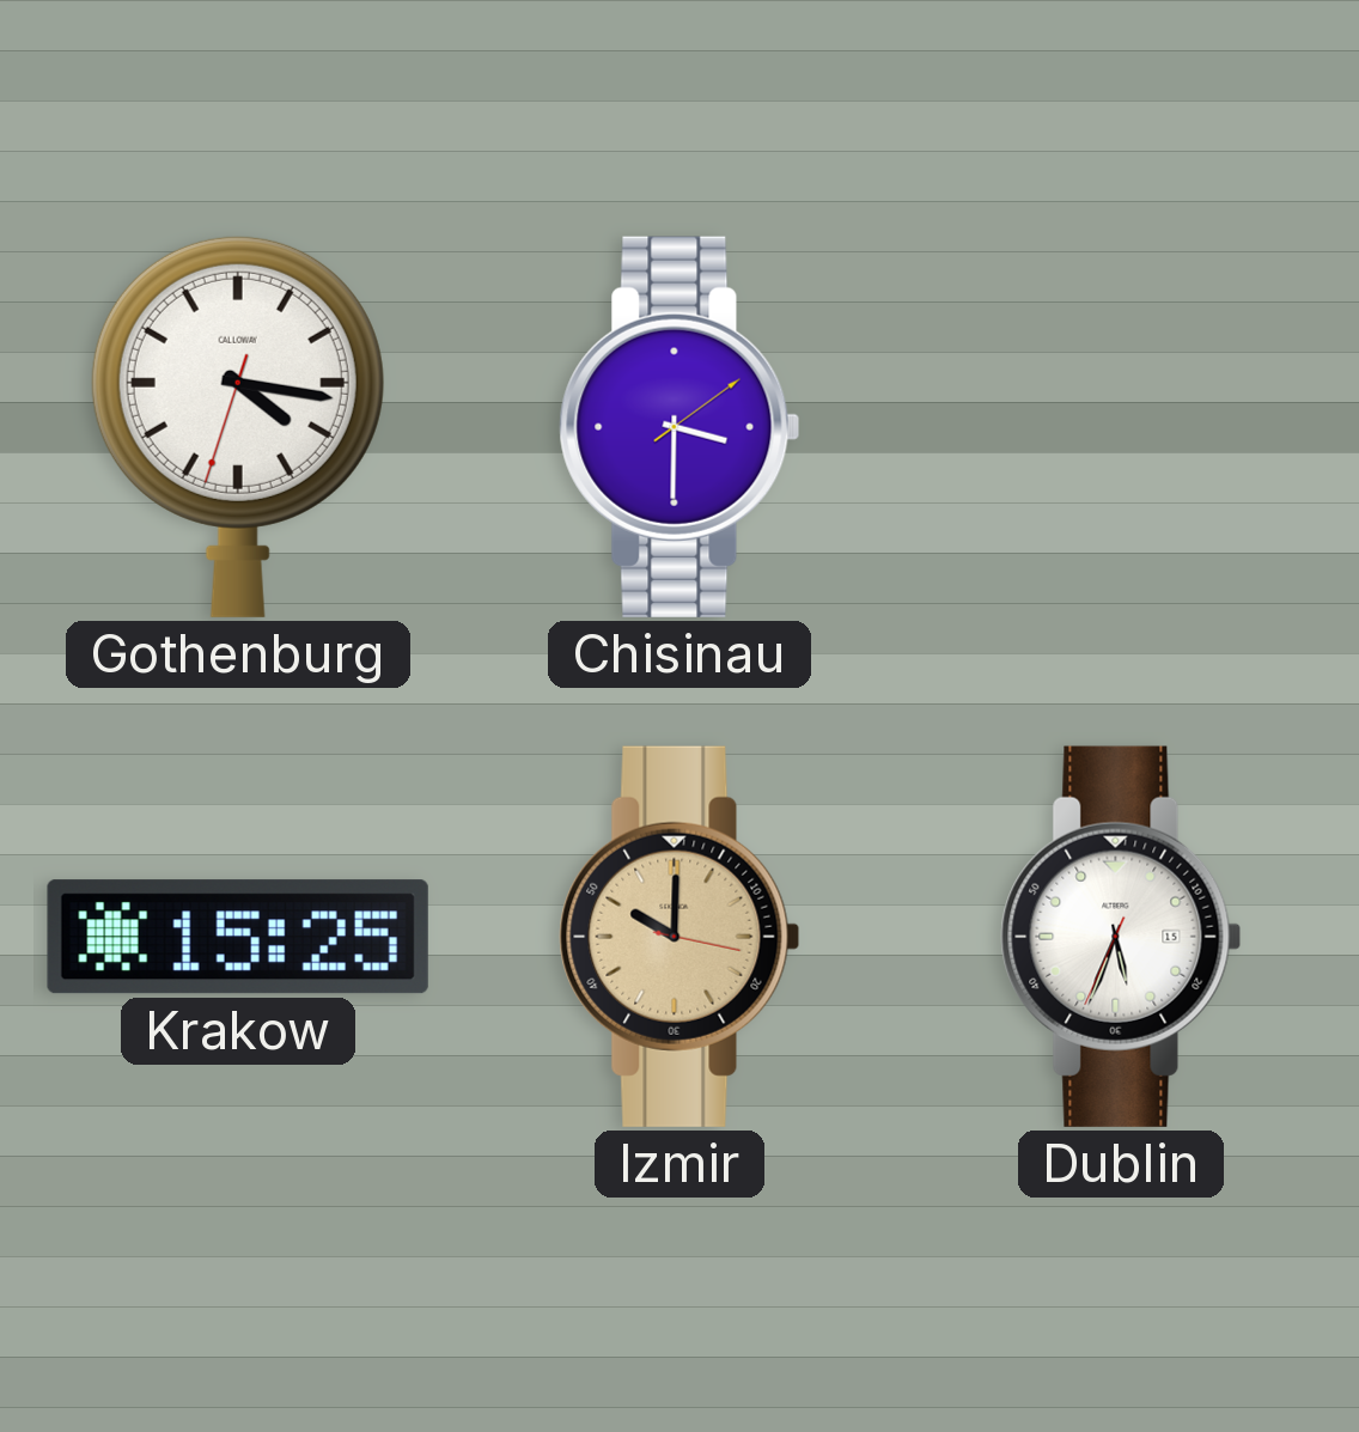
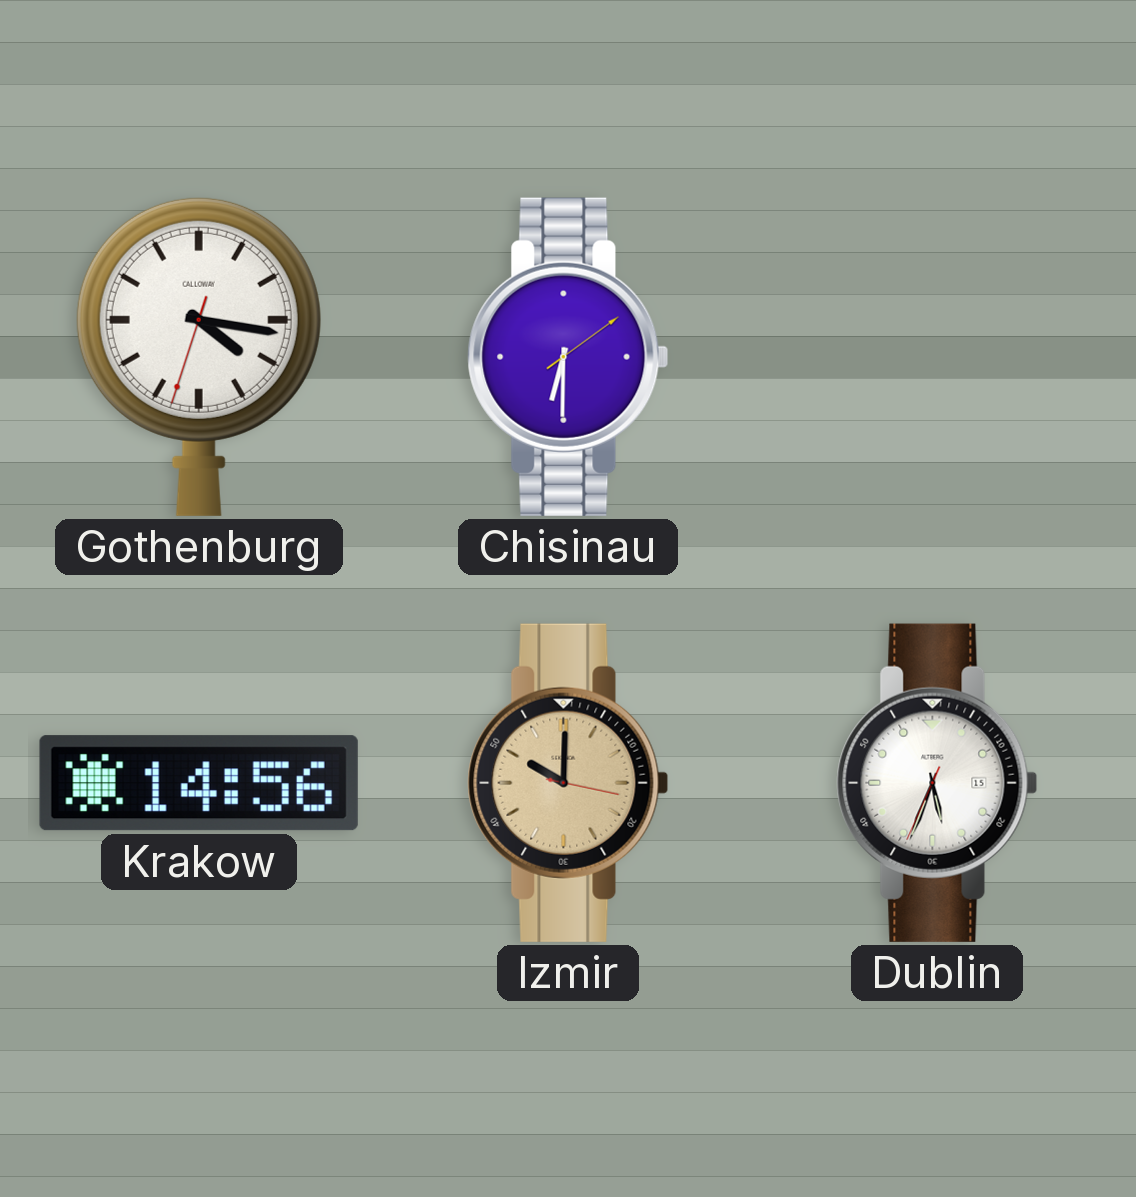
Chisinau: 3:30 -> 6:30 (568, 357)
Krakow: 15:25 -> 14:56 (199, 783)
